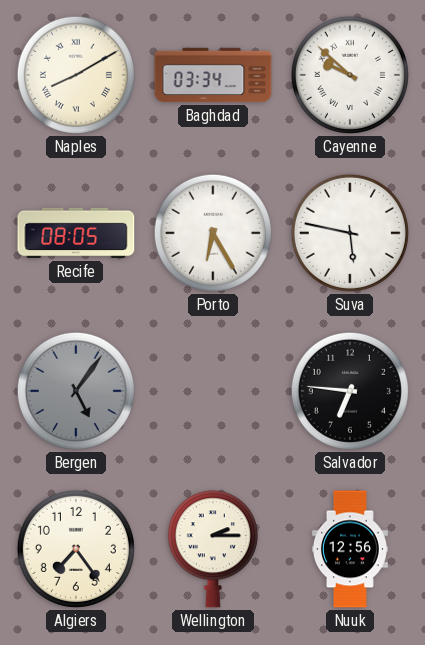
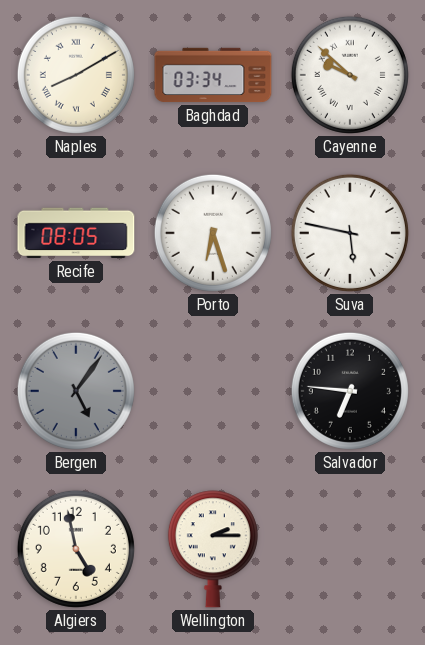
Porto: 6:25 -> 6:27 (213, 233)
Algiers: 7:24 -> 4:58 (76, 549)
Nuuk: 12:56 -> none (350, 549)
